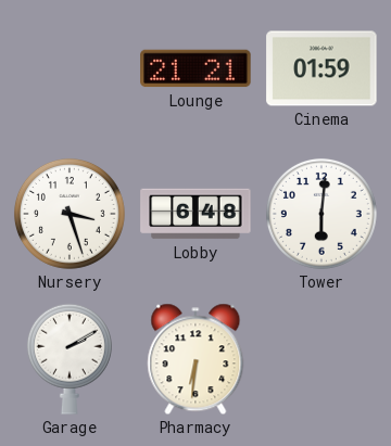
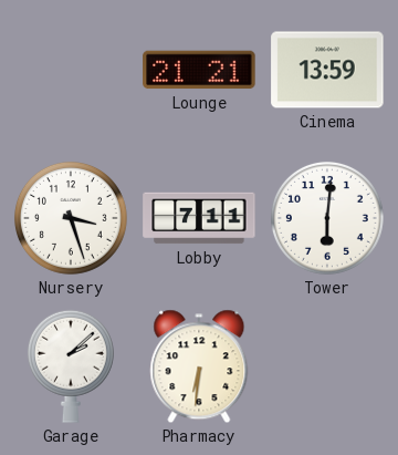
Cinema: 01:59 -> 13:59 (327, 70)
Lobby: 6:48 -> 7:11 (199, 218)
Garage: 2:10 -> 2:08 (71, 366)
